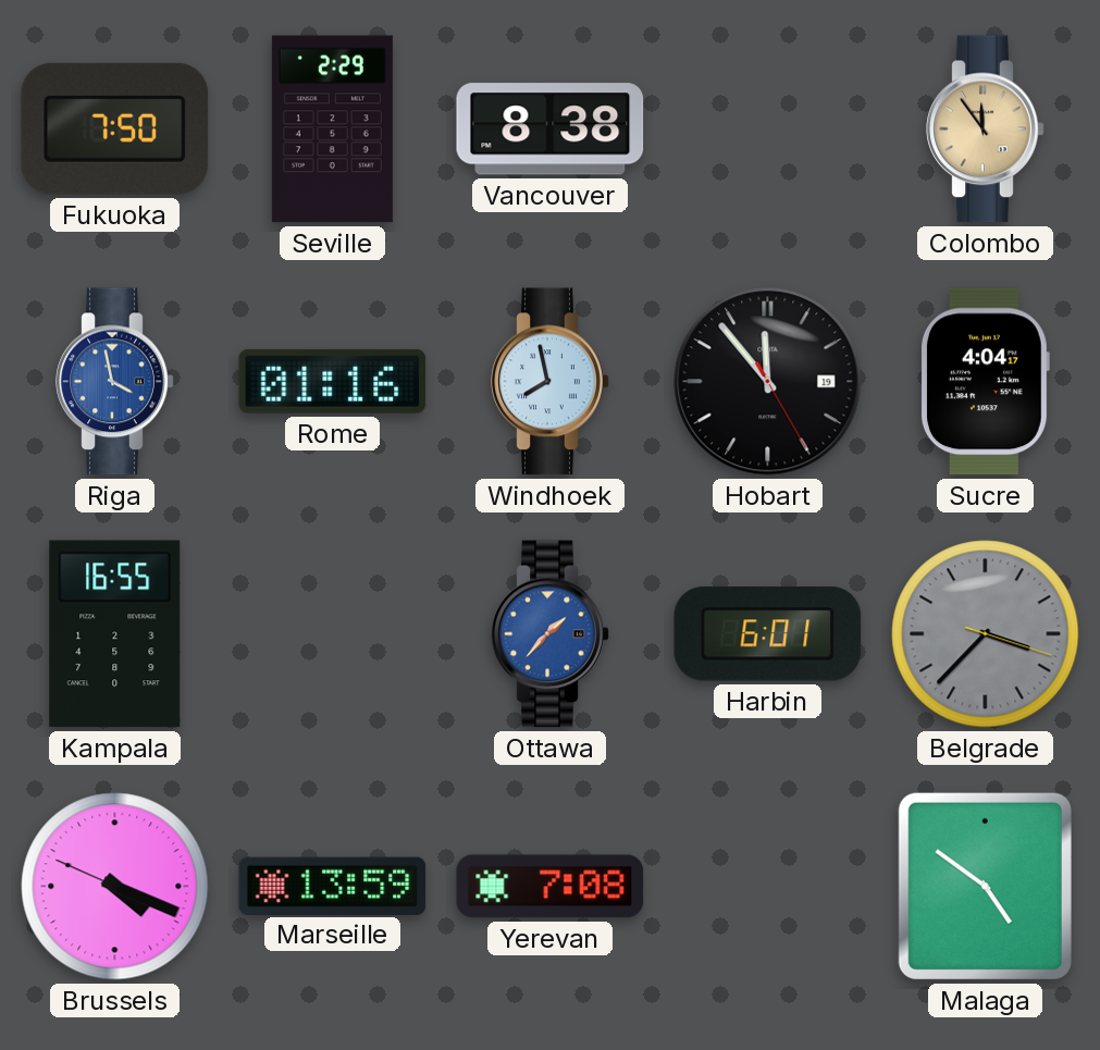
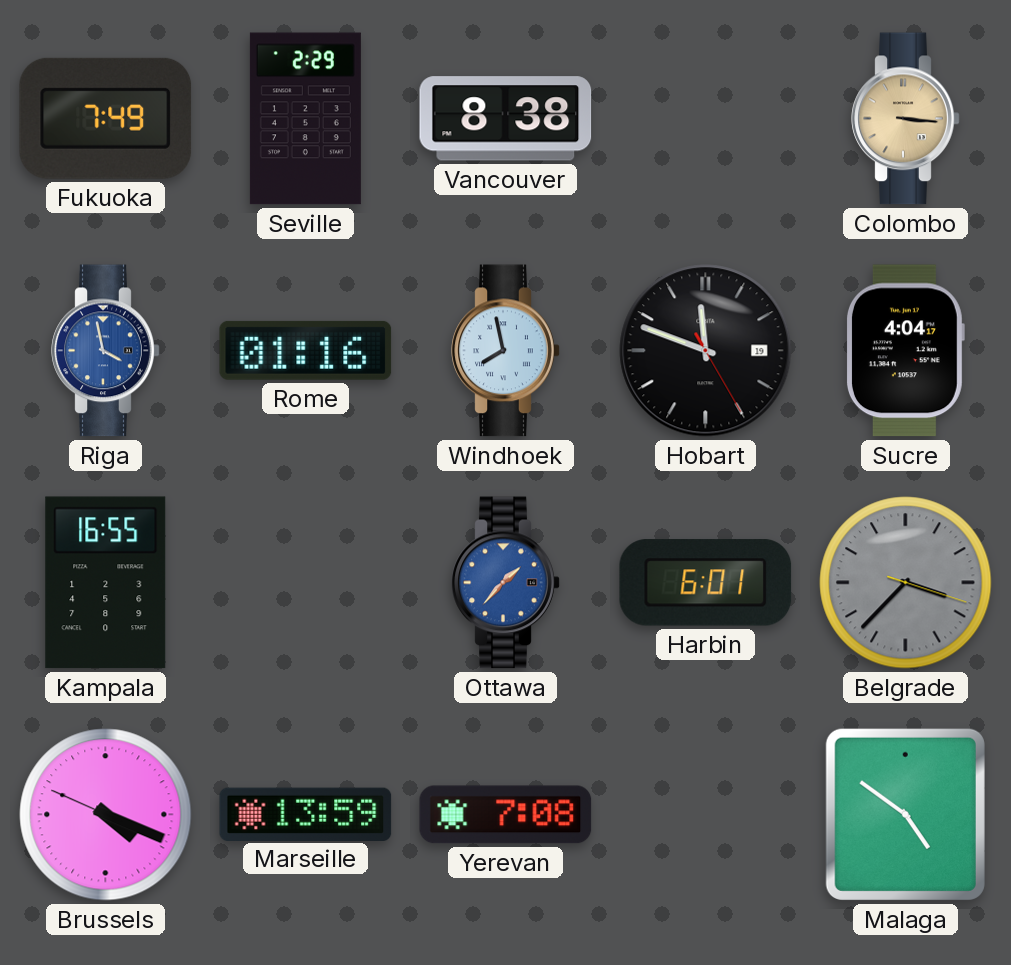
Fukuoka: 7:50 -> 7:49 (106, 118)
Colombo: 11:54 -> 3:16 (906, 119)
Hobart: 11:53 -> 11:48 (706, 351)
